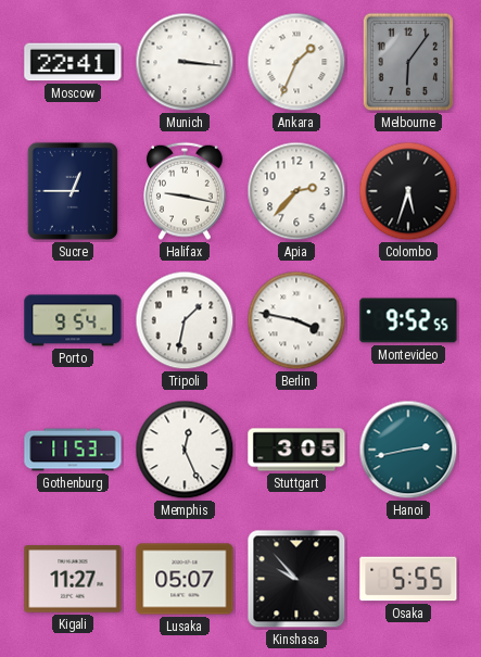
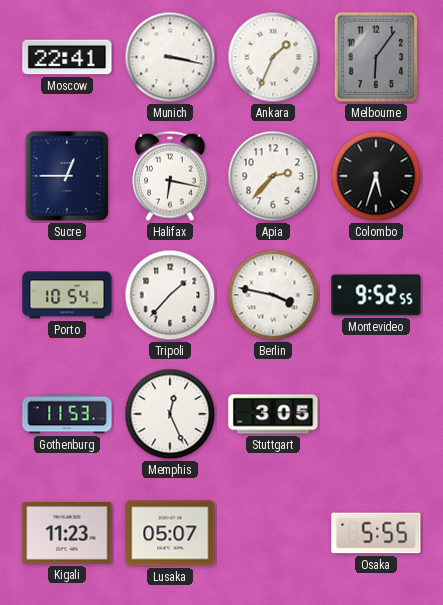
Munich: 3:16 -> 3:17 (170, 57)
Halifax: 9:17 -> 6:17 (171, 176)
Porto: 9:54 -> 10:54 (67, 295)
Tripoli: 1:32 -> 1:37 (170, 295)
Hanoi: 2:43 -> none (408, 450)
Kigali: 11:27 -> 11:23 (67, 533)
Kinshasa: 9:53 -> none (296, 579)
